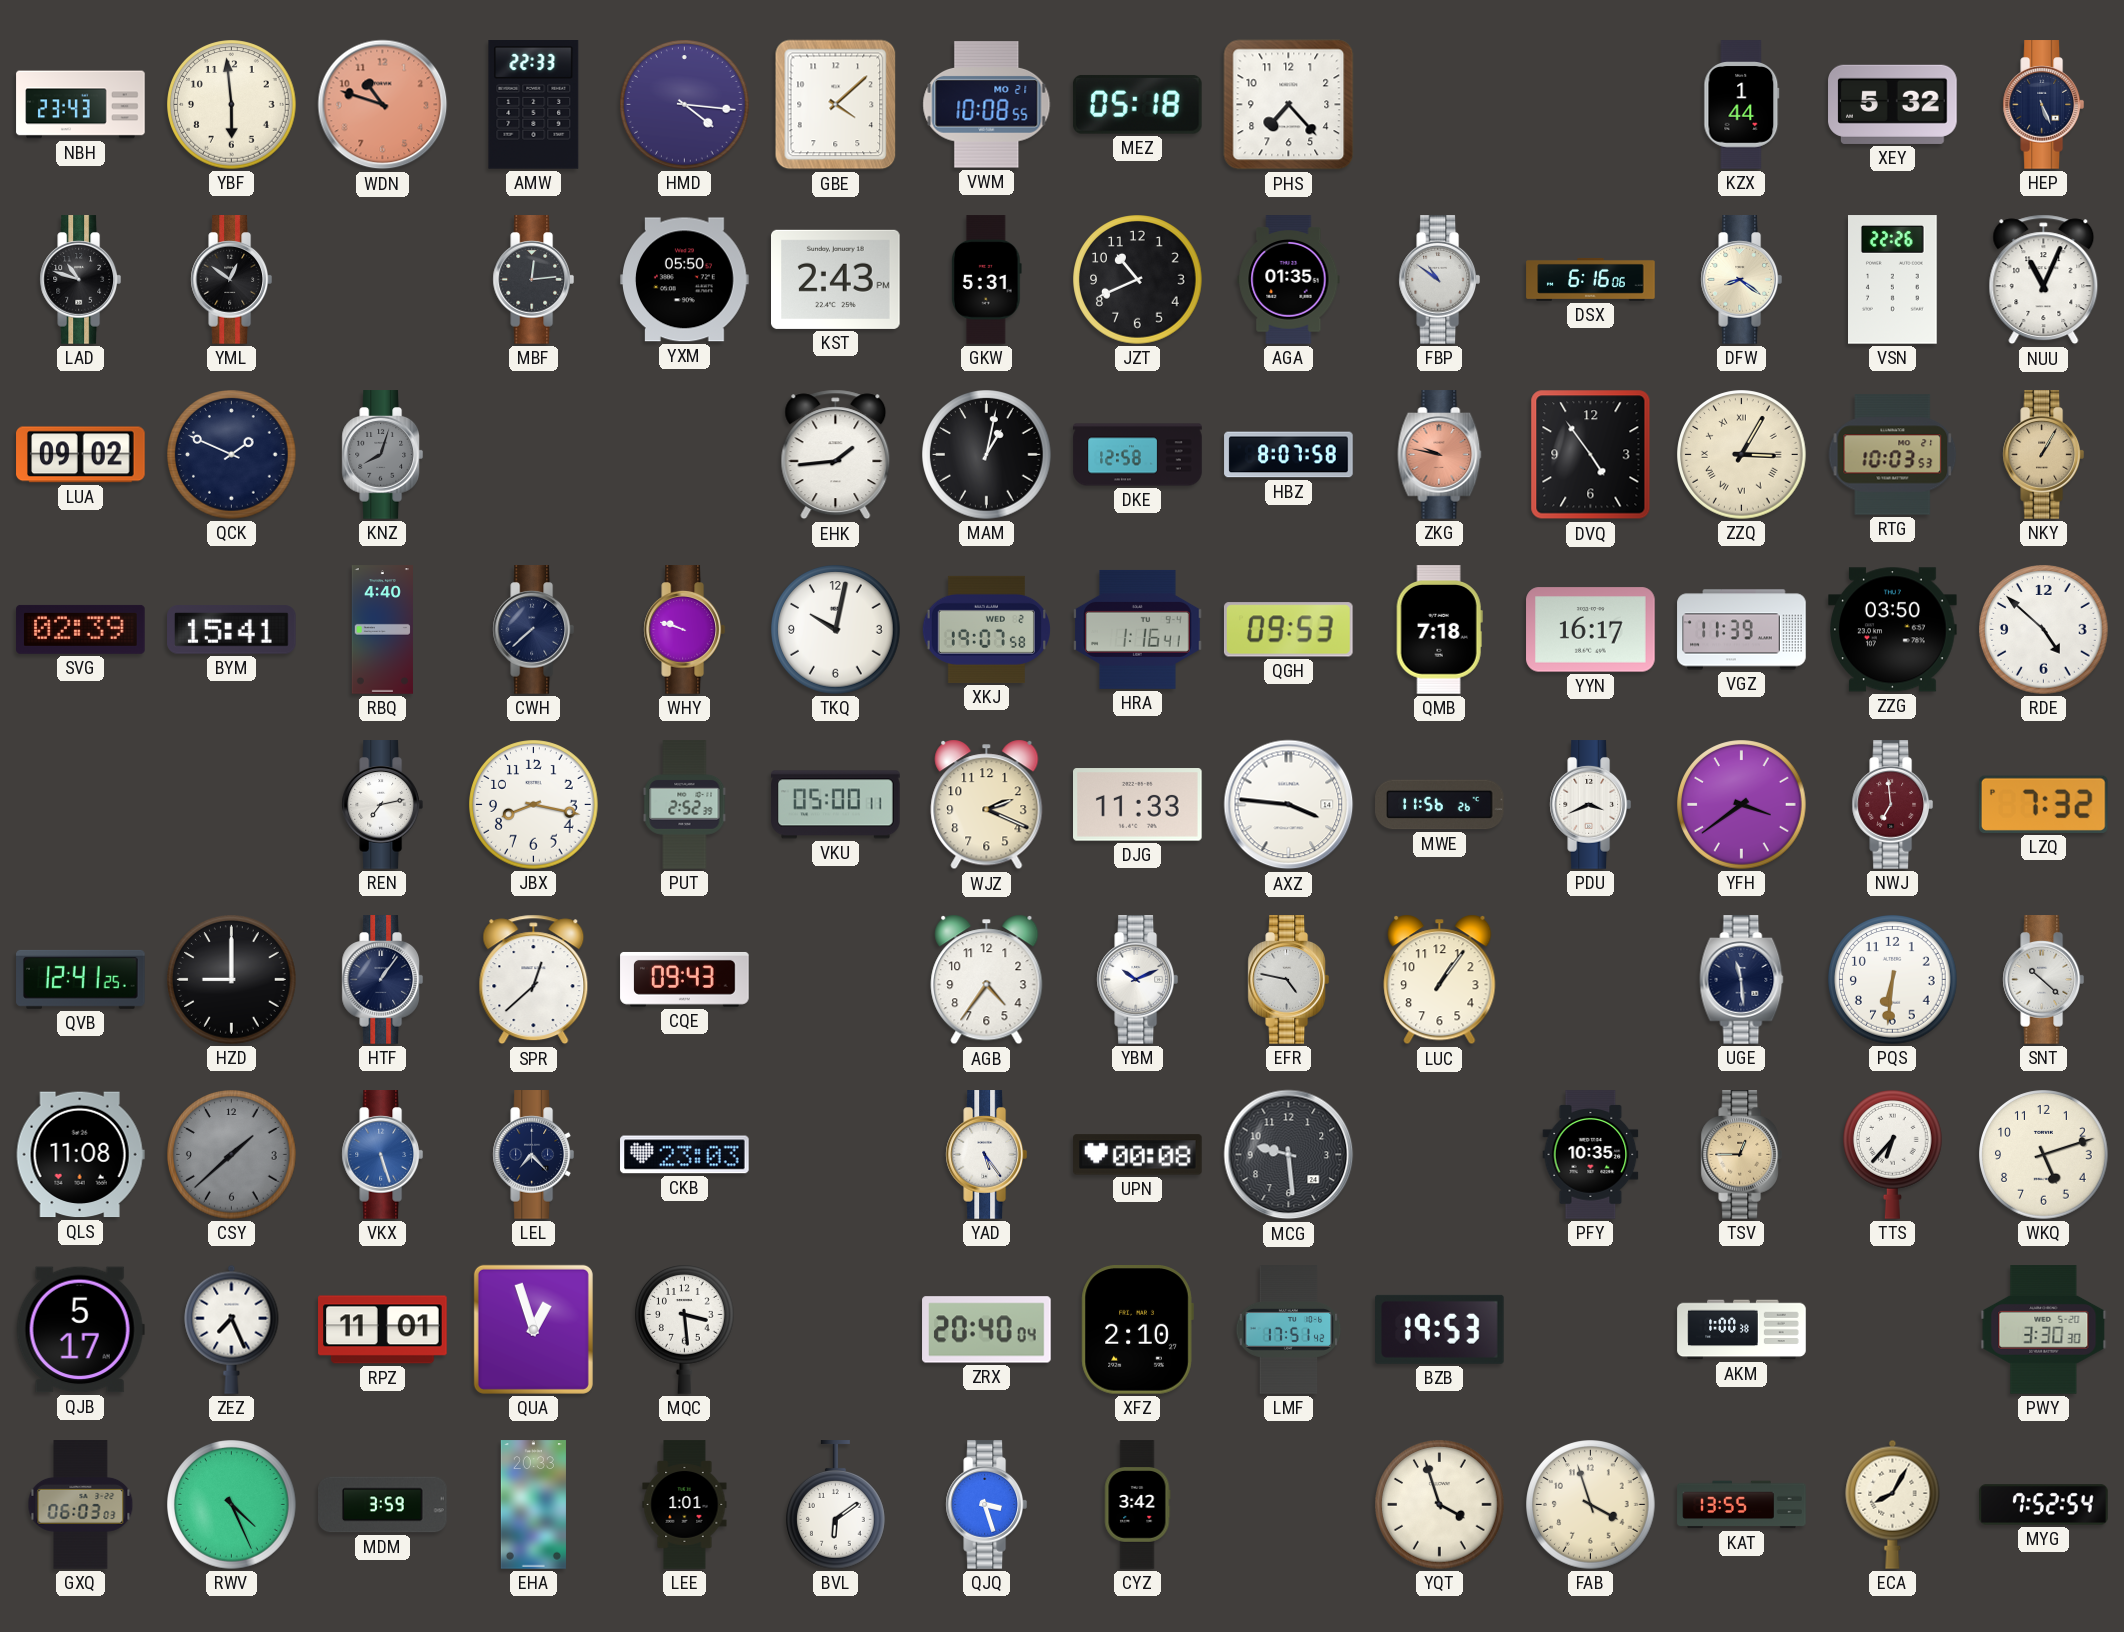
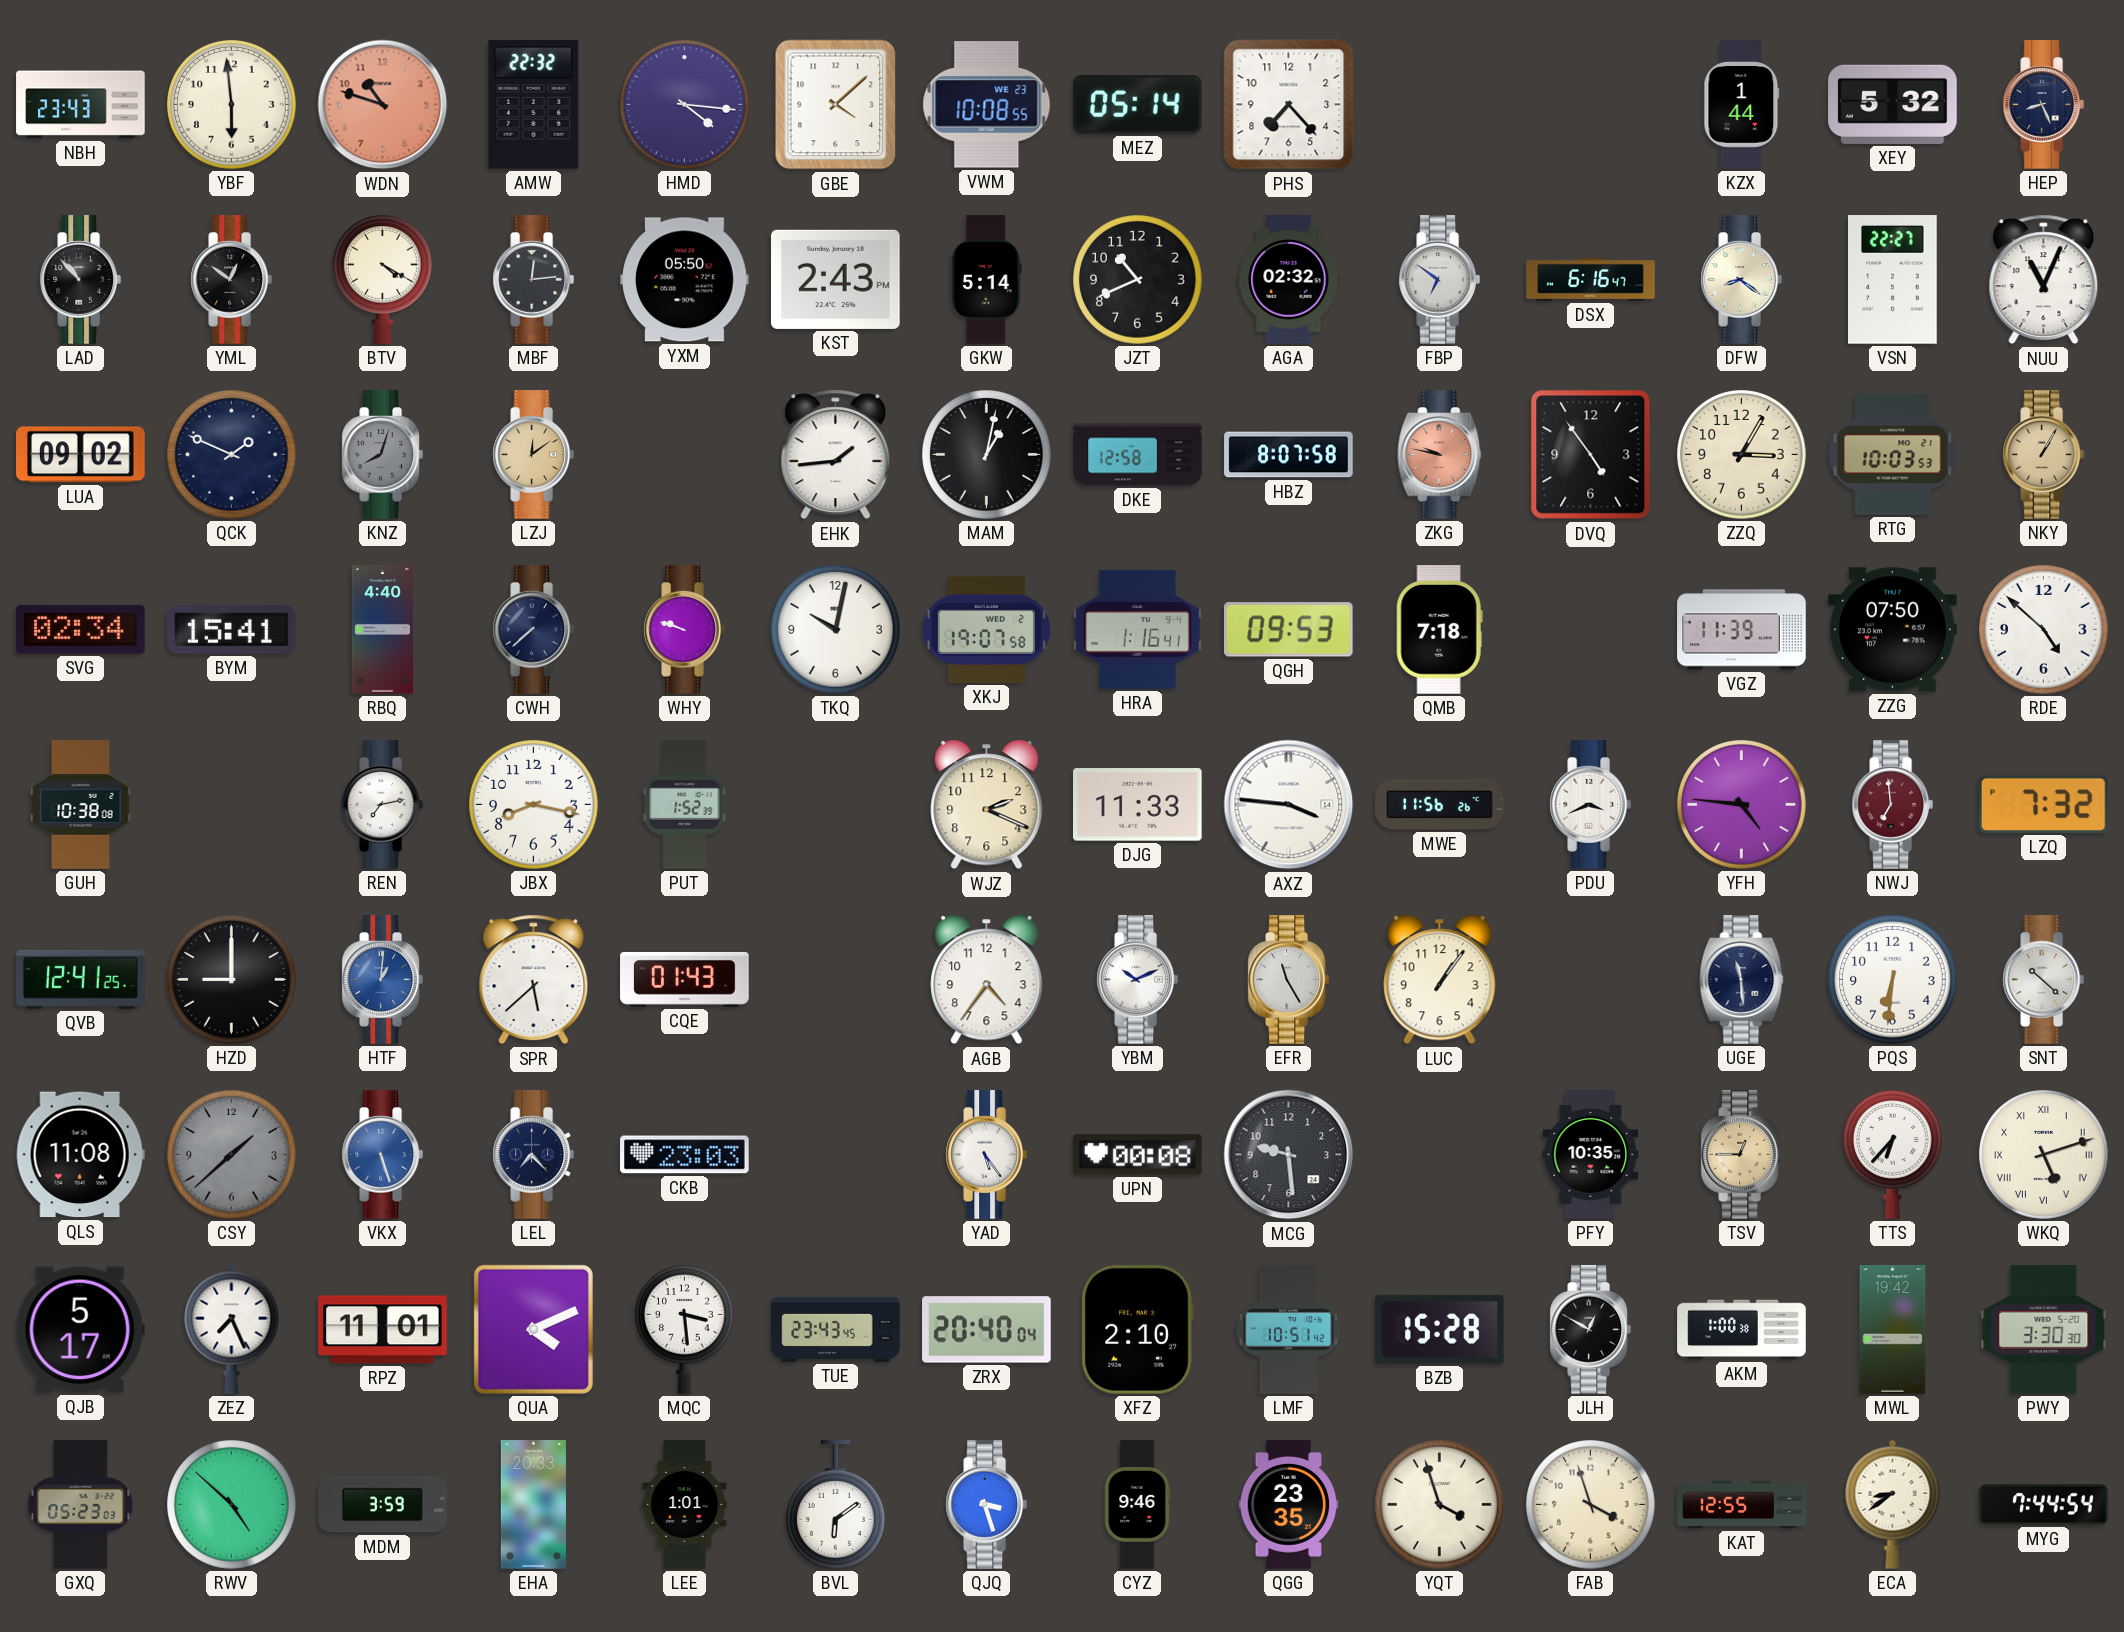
AMW: 22:33 -> 22:32 (534, 105)
VWM date: MO 21 -> WE 23 (987, 105)
MEZ: 05:18 -> 05:14 (1137, 104)
HEP: 5:26 -> 8:26 (2043, 105)
LAD: 10:48 -> 10:53 (80, 280)
BTV: none -> 4:20 (383, 280)
GKW: 5:31 -> 5:14 (986, 280)
AGA: 01:35 -> 02:32 (1289, 280)
FBP: 10:51 -> 6:51 (1439, 280)
DSX: 6:16:06 -> 6:16:47 (1591, 279)
VSN: 22:26 -> 22:27 (1893, 280)
LZJ: none -> 12:09 (533, 455)
ZZQ numerals: Roman -> Arabic (1742, 455)
SVG: 02:39 -> 02:34 (81, 629)
YYN: 16:17 -> none (1591, 630)
ZZG: 03:50 -> 07:50 (1893, 630)
GUH: none -> 10:38 (81, 805)
PUT: 2:52 -> 1:52 (685, 805)
VKU: 05:00 -> none (836, 805)
YFH: 3:39 -> 4:46 (1742, 805)
HTF: 1:06 -> 1:01 (382, 980)
HTF dial: navy -> blue (382, 980)
SPR: 12:38 -> 5:38 (534, 980)
CQE: 09:43 -> 01:43 (685, 979)
EFR: 4:47 -> 11:25 (1288, 980)
WKQ numerals: Arabic -> Roman (2044, 1155)
QUA: 12:57 -> 4:11 (533, 1329)
TUE: none -> 23:43 (836, 1329)
LMF: 17:51 -> 10:51 (1289, 1330)
BZB: 19:53 -> 15:28 (1440, 1329)
JLH: none -> 12:50 (1590, 1330)
MWL: none -> 19:42 (1893, 1330)
GXQ: 06:03 -> 05:23 (81, 1505)
RWV: 4:26 -> 4:52 (232, 1505)
CYZ: 3:42 -> 9:46 (1137, 1505)
QGG: none -> 23:35 (1289, 1505)
KAT: 13:55 -> 12:55 (1742, 1505)
ECA: 8:05 -> 8:39 (1893, 1504)
MYG: 7:52 -> 7:44 (2044, 1505)
